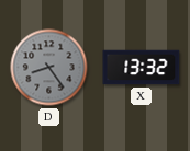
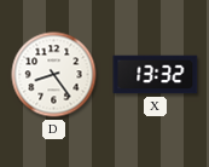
D dial: grey -> white (54, 75)
